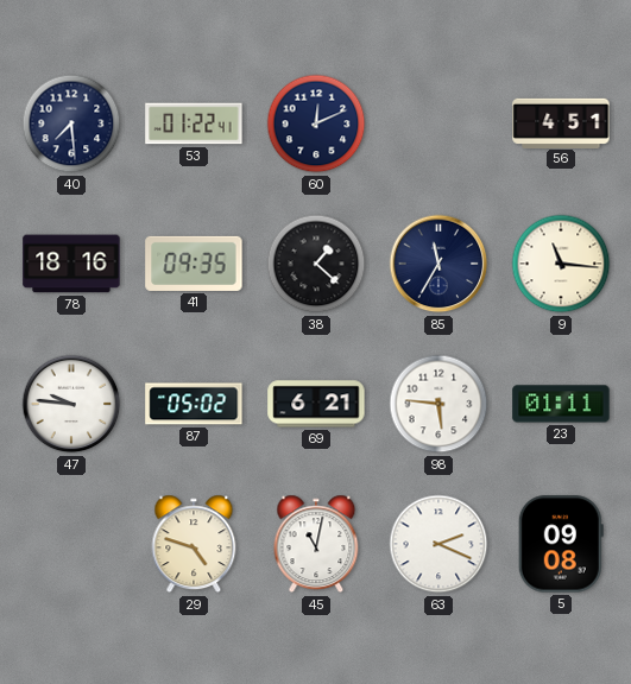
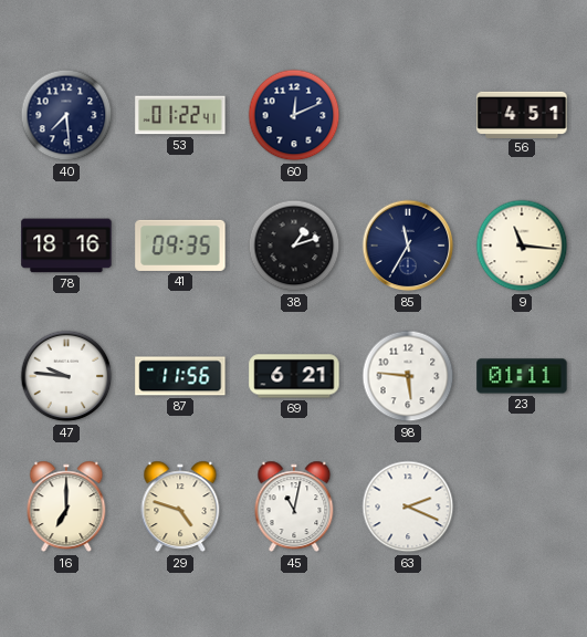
38: 1:22 -> 1:12 (294, 246)
87: 05:02 -> 11:56 (180, 376)
16: none -> 7:00 (66, 507)
5: 09:08 -> none (561, 544)
